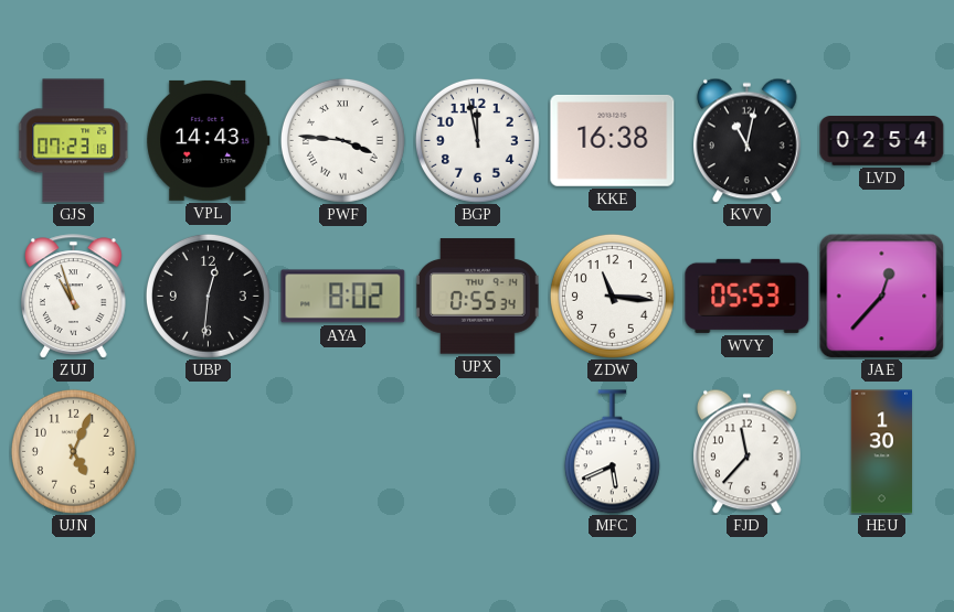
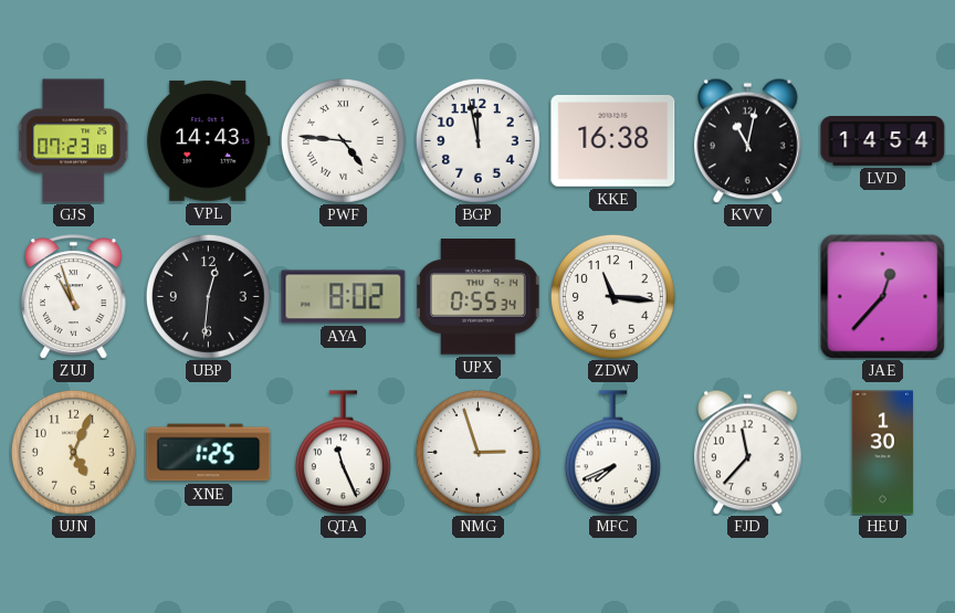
PWF: 3:46 -> 4:46 (343, 140)
LVD: 02:54 -> 14:54 (883, 141)
WVY: 05:53 -> none (748, 296)
XNE: none -> 1:25 (209, 453)
QTA: none -> 11:26 (343, 453)
NMG: none -> 2:57 (478, 452)
MFC: 5:41 -> 7:41 (612, 453)
